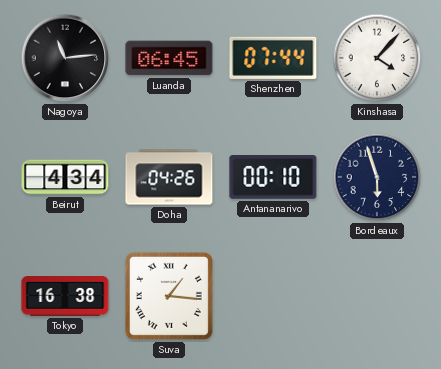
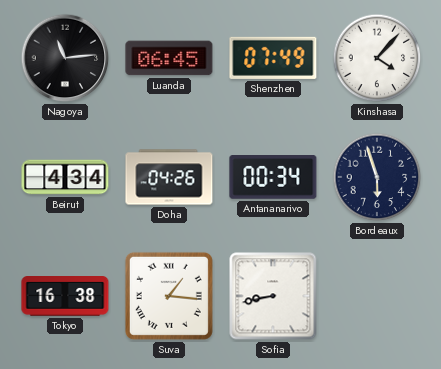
Shenzhen: 07:44 -> 07:49 (273, 58)
Antananarivo: 00:10 -> 00:34 (273, 177)
Sofia: none -> 8:43 (273, 296)
